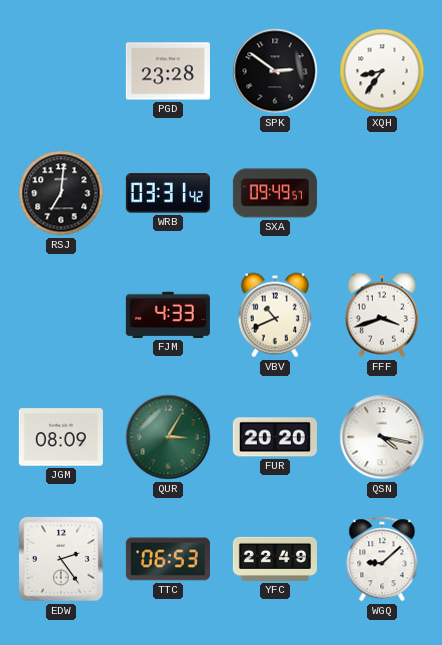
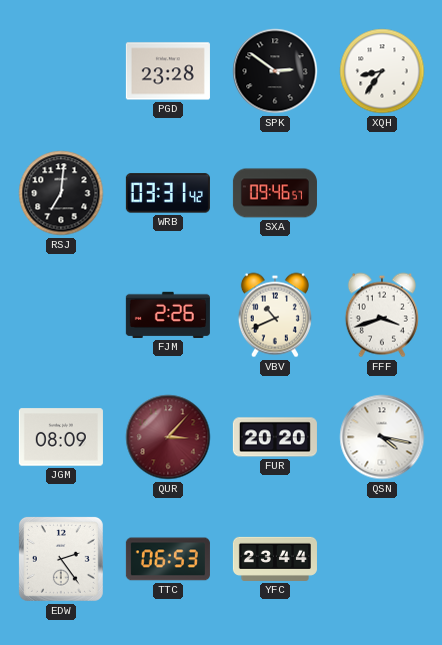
SXA: 09:49 -> 09:46 (275, 193)
FJM: 4:33 -> 2:26 (168, 315)
QUR: 3:05 -> 3:07 (168, 437)
QUR dial: green -> burgundy (168, 437)
YFC: 22:49 -> 23:44 (275, 559)
WGQ: 9:08 -> none (382, 559)
